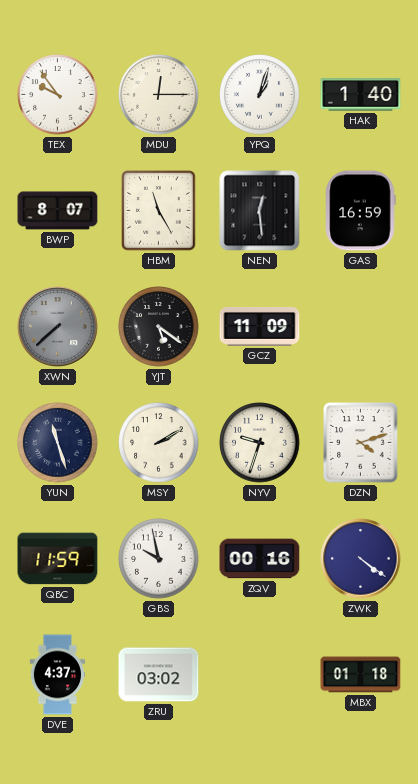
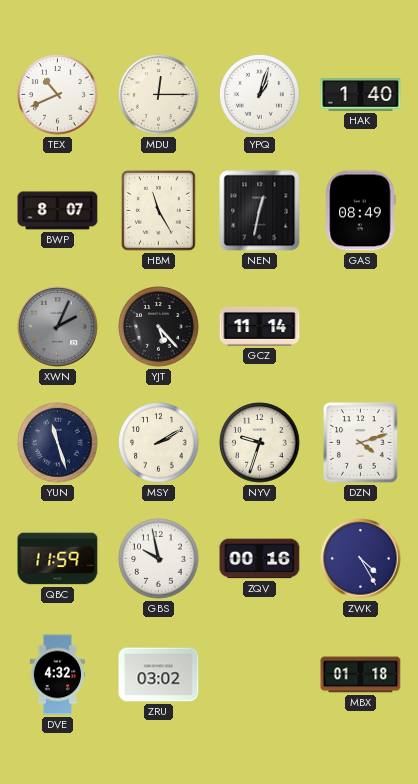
TEX: 9:54 -> 10:41 (58, 95)
NEN: 12:29 -> 12:32 (260, 211)
GAS: 16:59 -> 08:49 (360, 211)
XWN: 7:38 -> 2:04 (58, 327)
YJT: 5:21 -> 5:23 (159, 327)
GCZ: 11:09 -> 11:14 (260, 327)
ZWK: 4:21 -> 4:25 (361, 559)
DVE: 4:37 -> 4:32 (57, 675)
